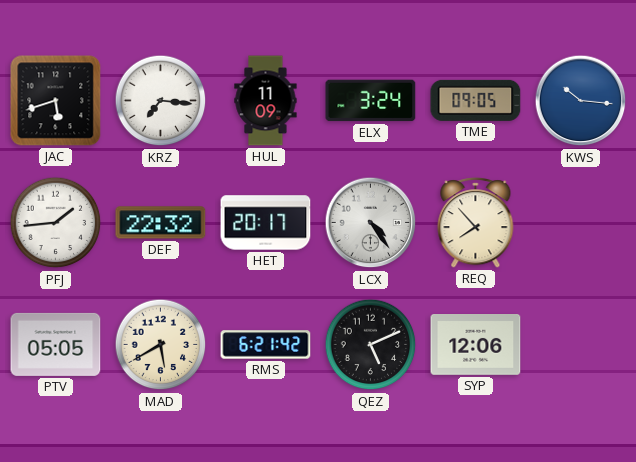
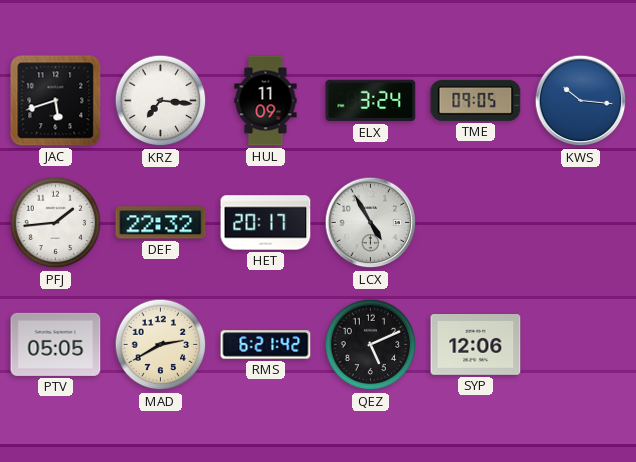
LCX: 4:24 -> 4:55 (371, 223)
REQ: 7:53 -> none (476, 223)
MAD: 5:40 -> 2:40 (161, 345)
